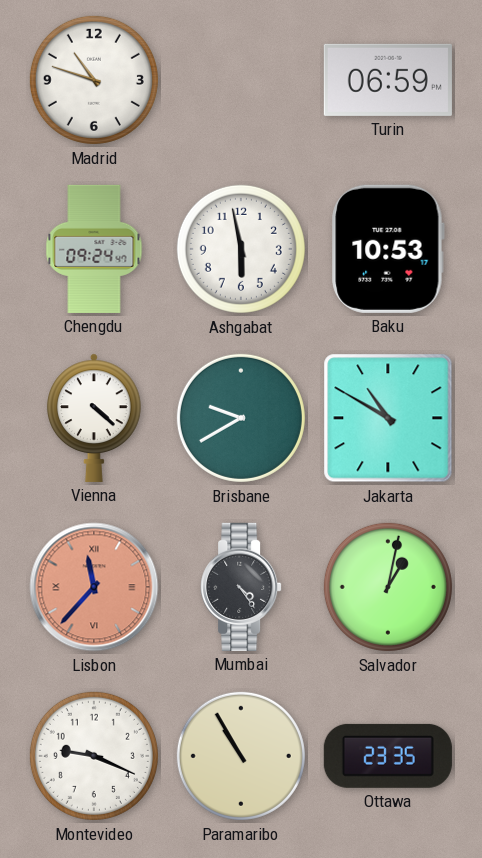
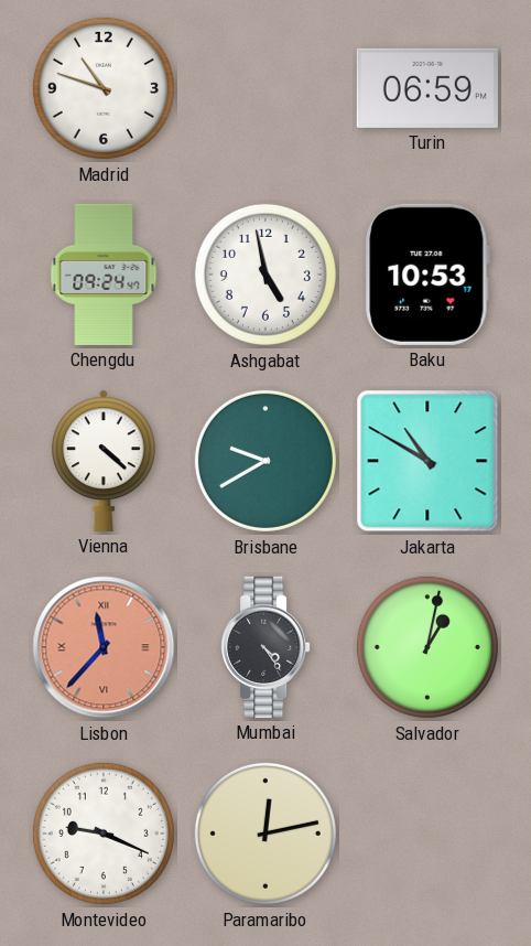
Ashgabat: 5:58 -> 4:58 (265, 275)
Paramaribo: 10:55 -> 12:13 (265, 834)
Ottawa: 23:35 -> none (388, 756)
